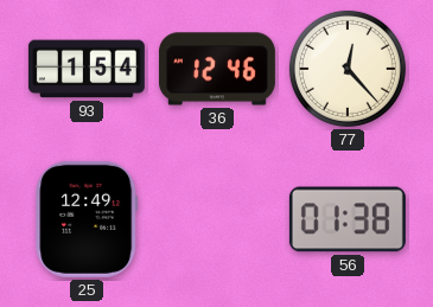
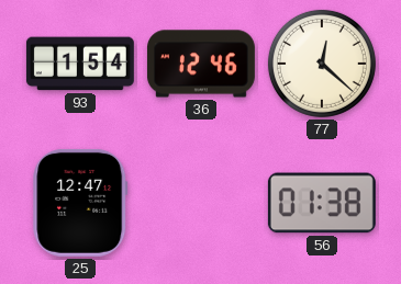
77: 12:23 -> 12:22 (322, 64)
25: 12:49 -> 12:47 (80, 203)
